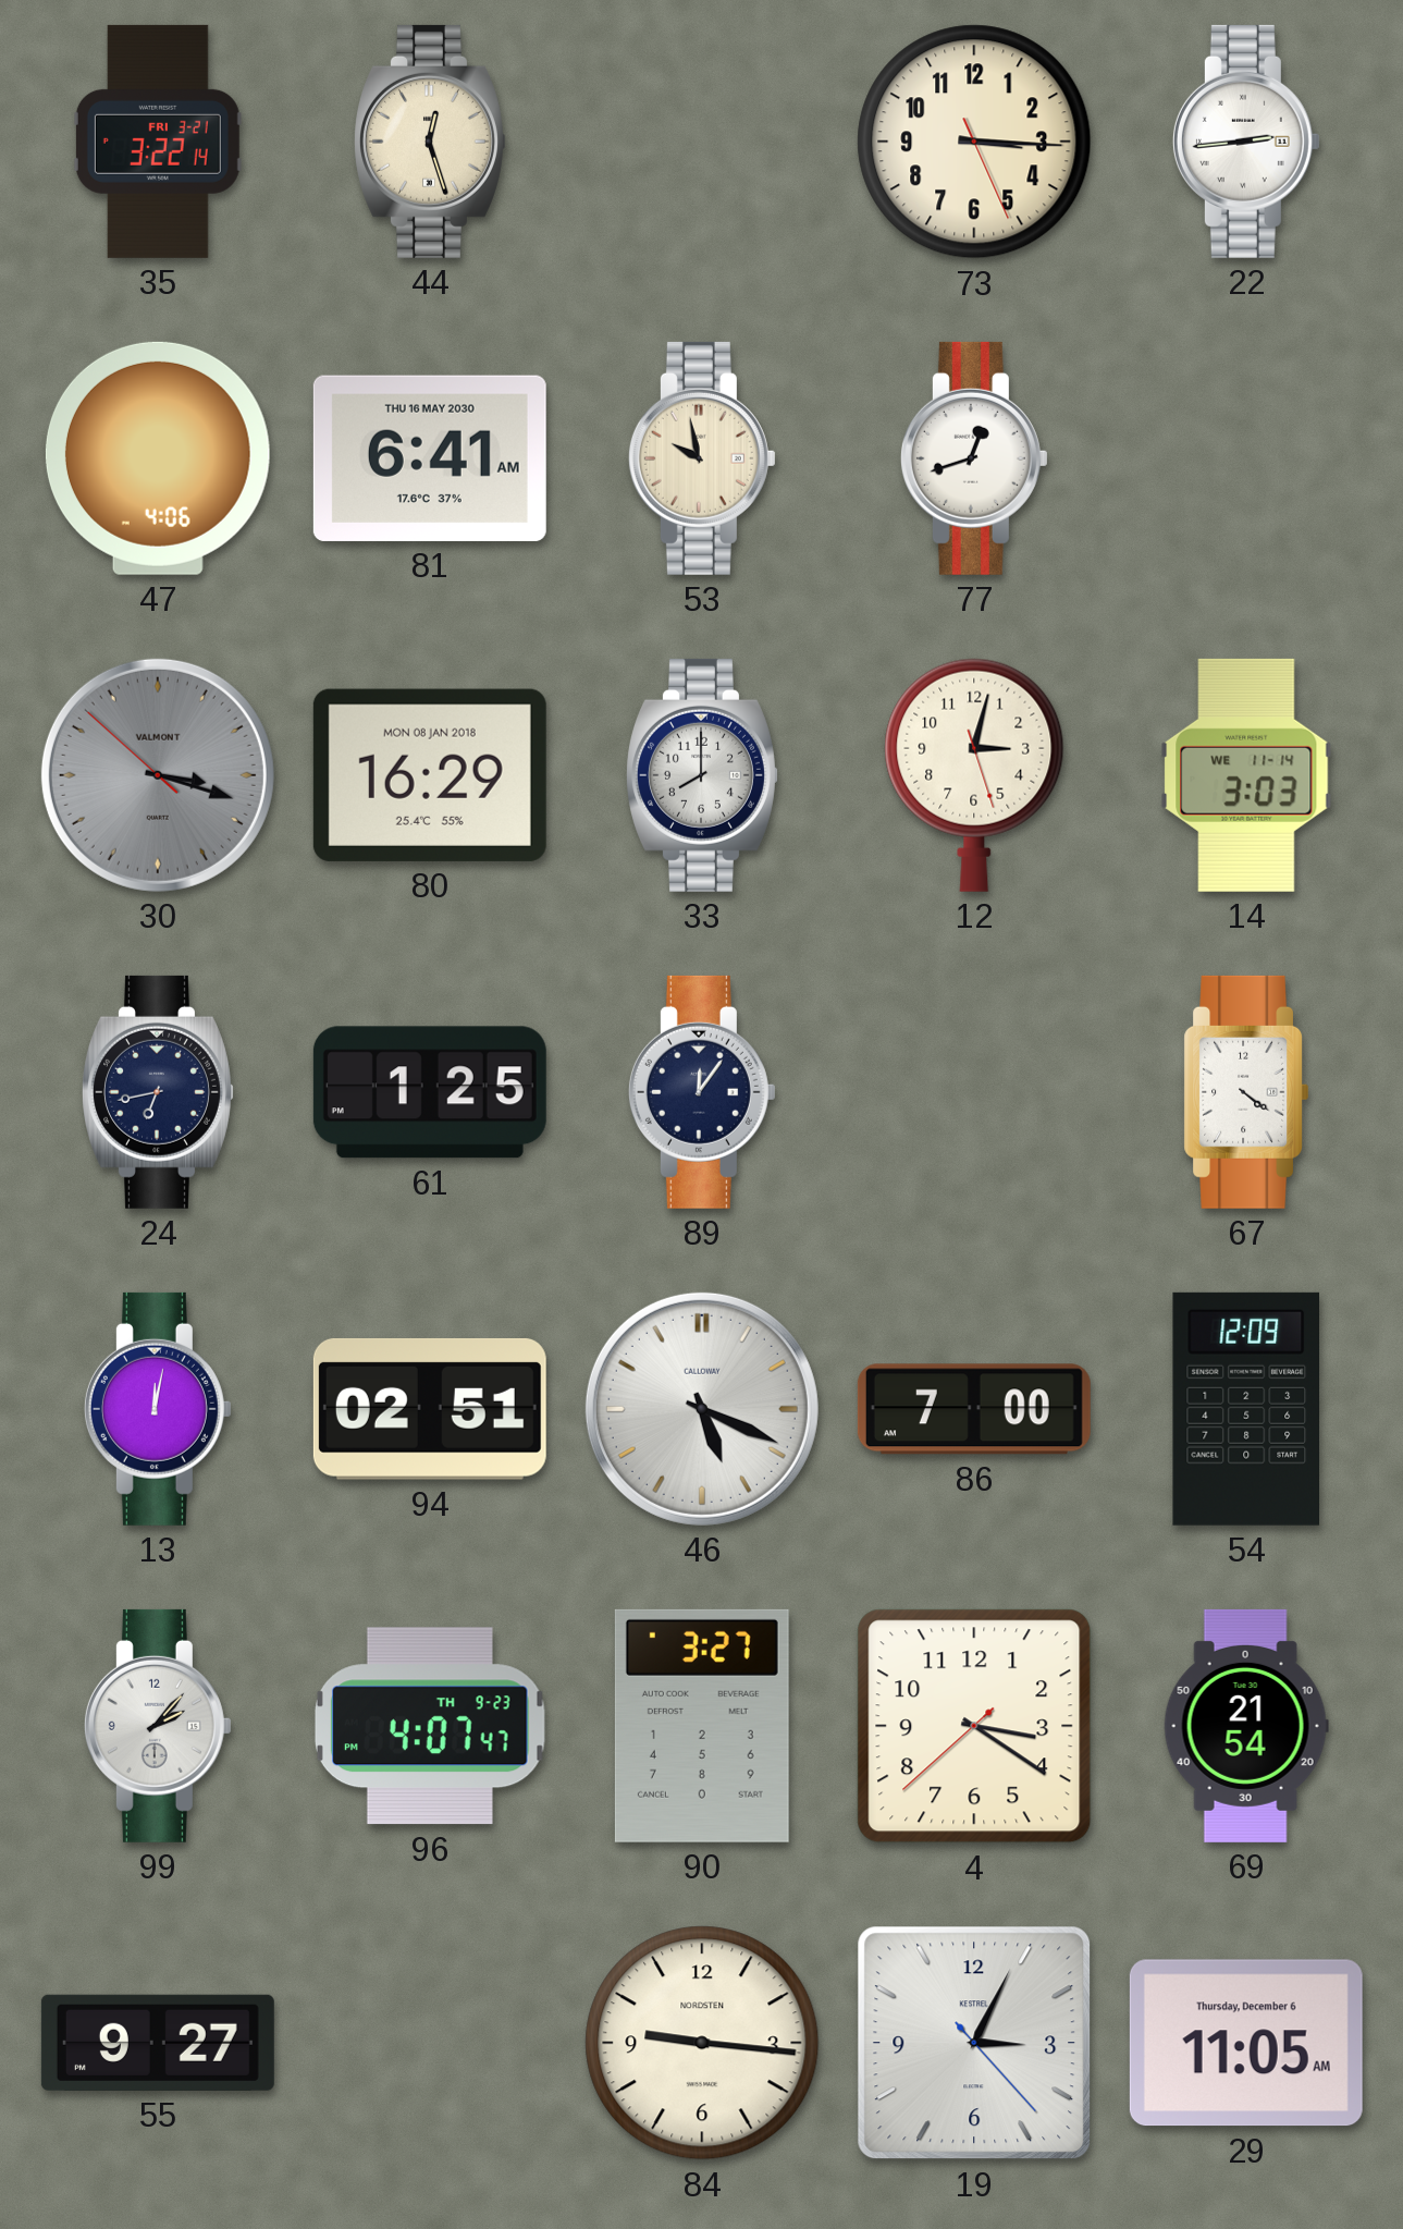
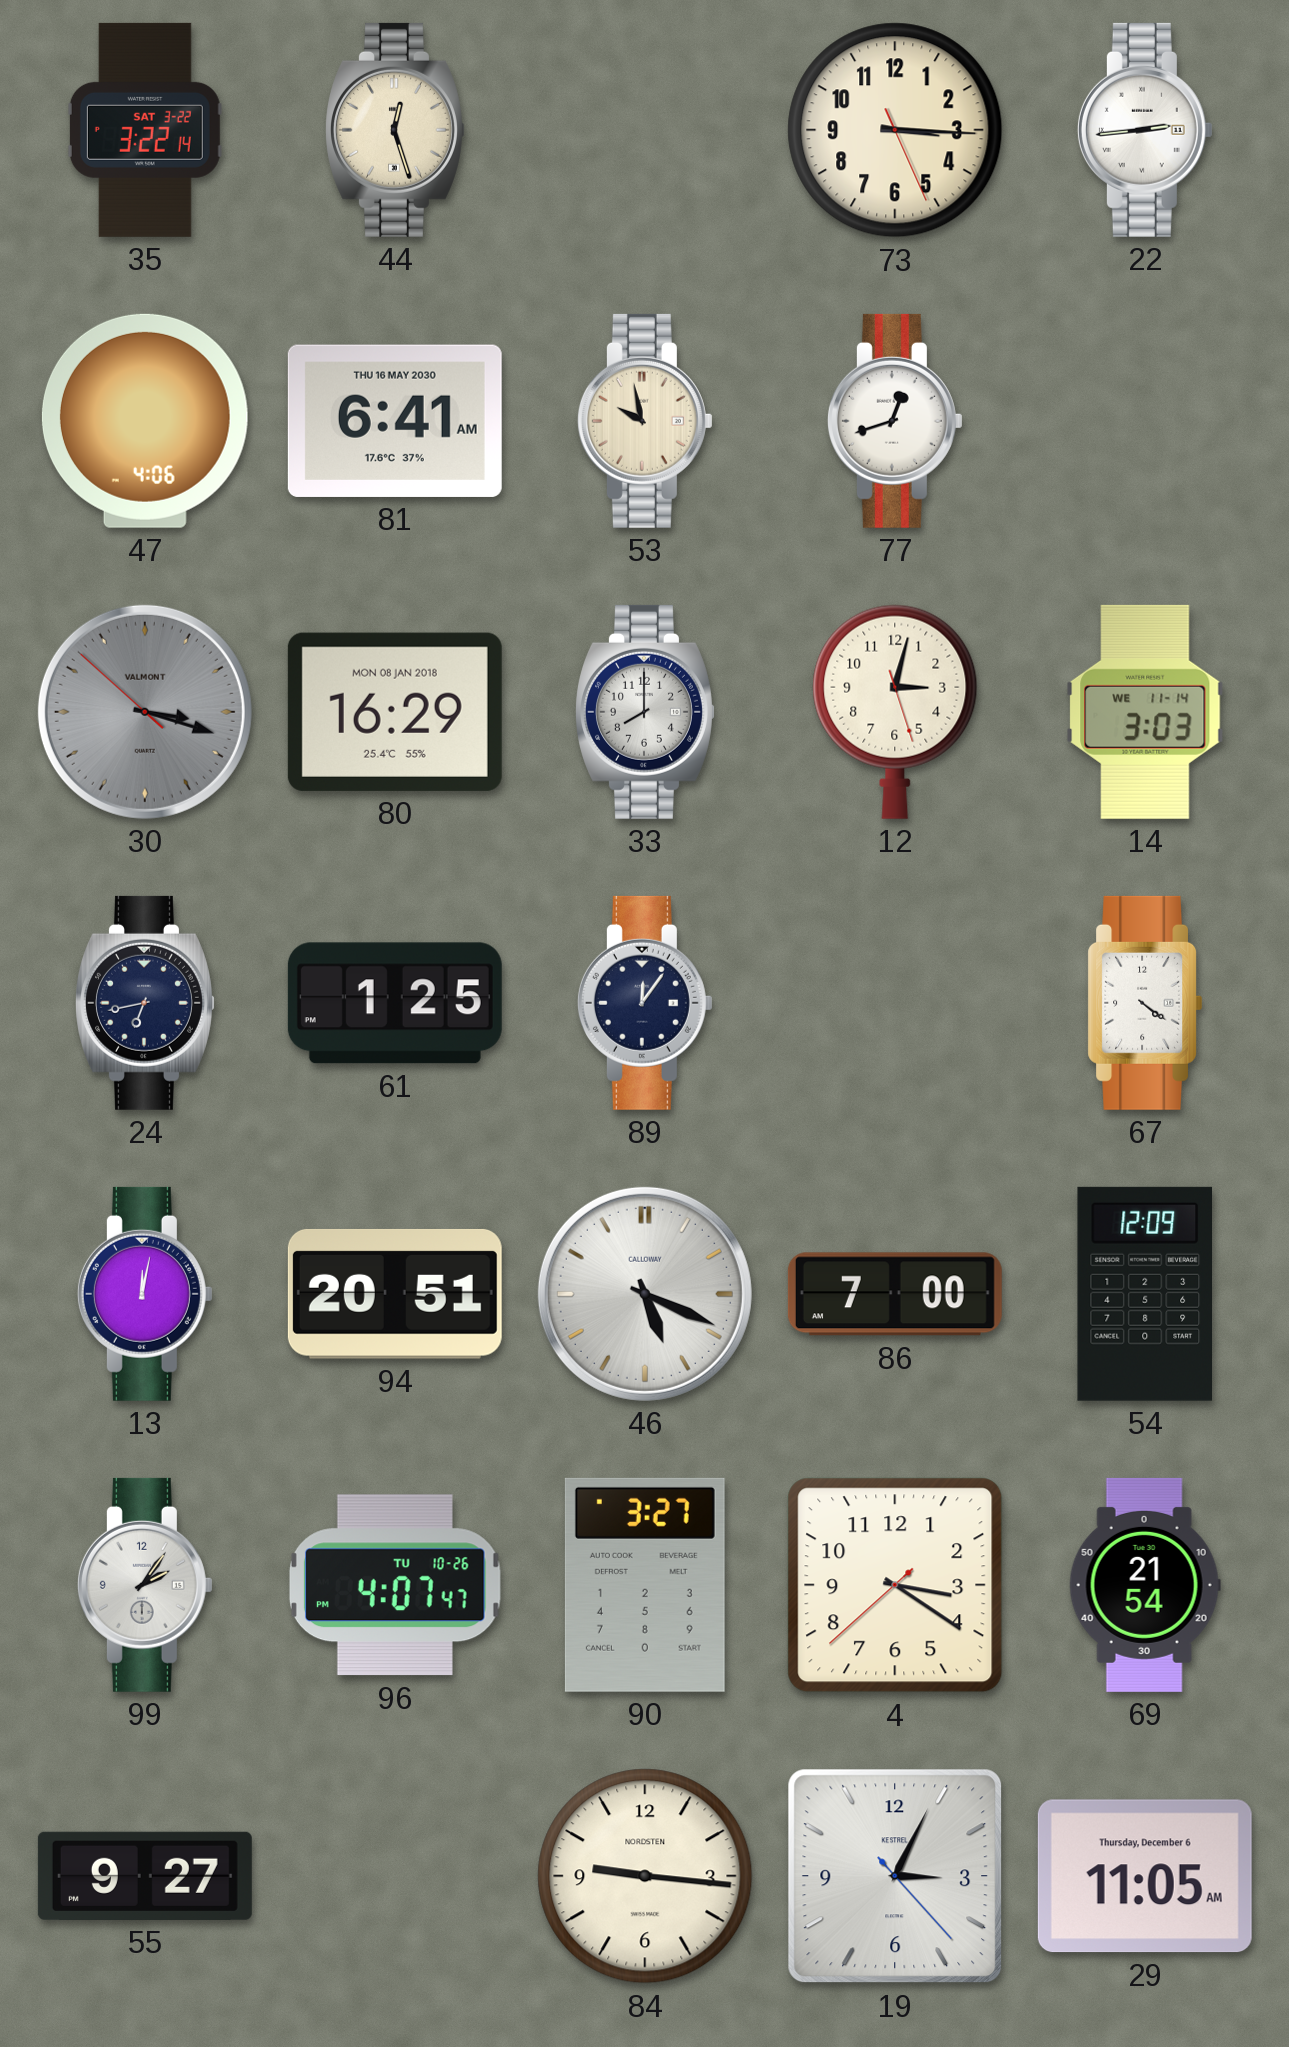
35 date: FRI 3-21 -> SAT 3-22 (145, 130)
94: 02:51 -> 20:51 (395, 1294)
99: 2:07 -> 2:06 (145, 1585)
96 date: TH 9-23 -> TU 10-26 (395, 1585)
